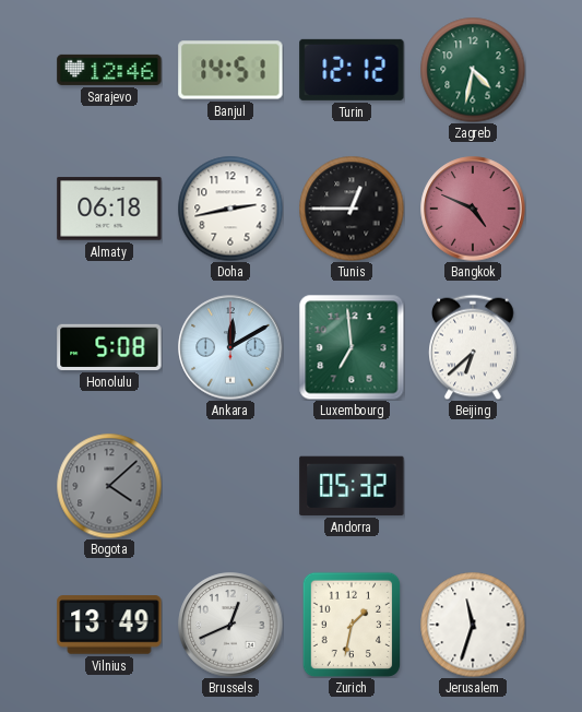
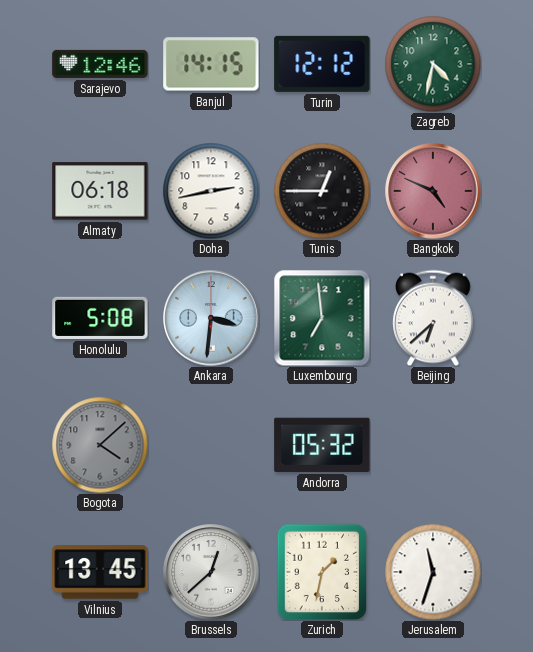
Banjul: 14:51 -> 14:15 (211, 64)
Ankara: 12:10 -> 3:31 (211, 318)
Vilnius: 13:49 -> 13:45 (100, 572)
Brussels: 12:41 -> 12:38 (211, 572)
